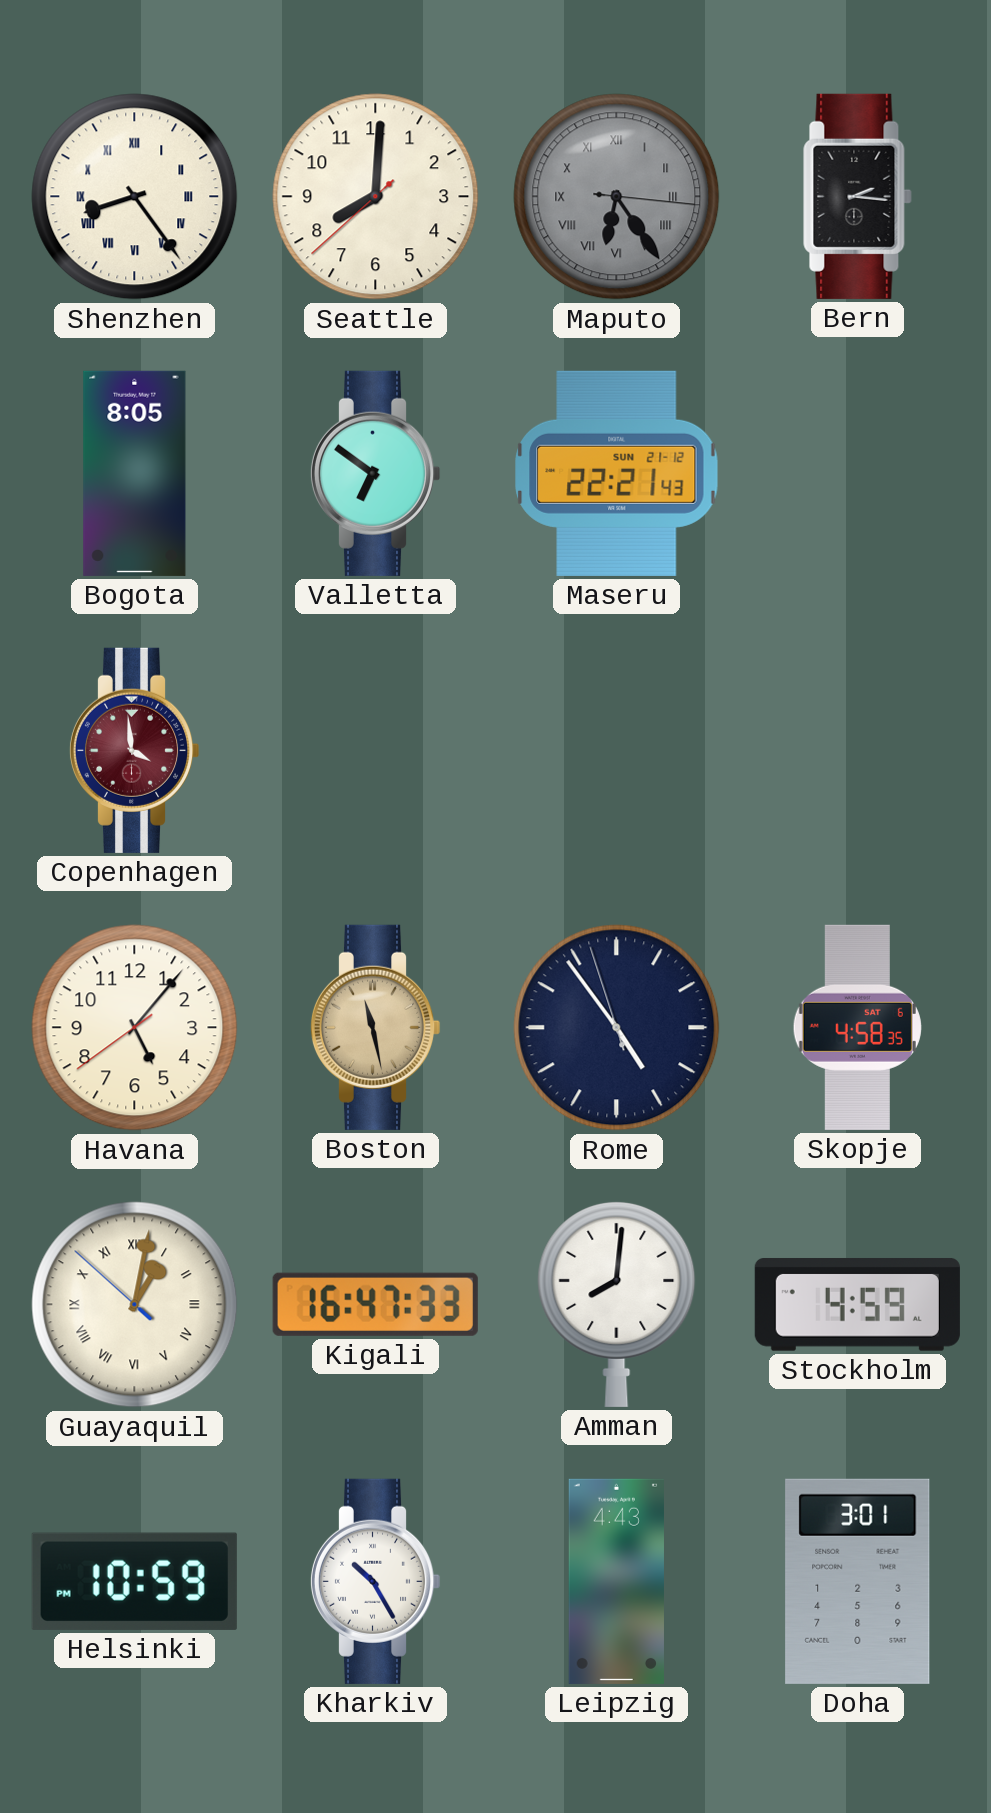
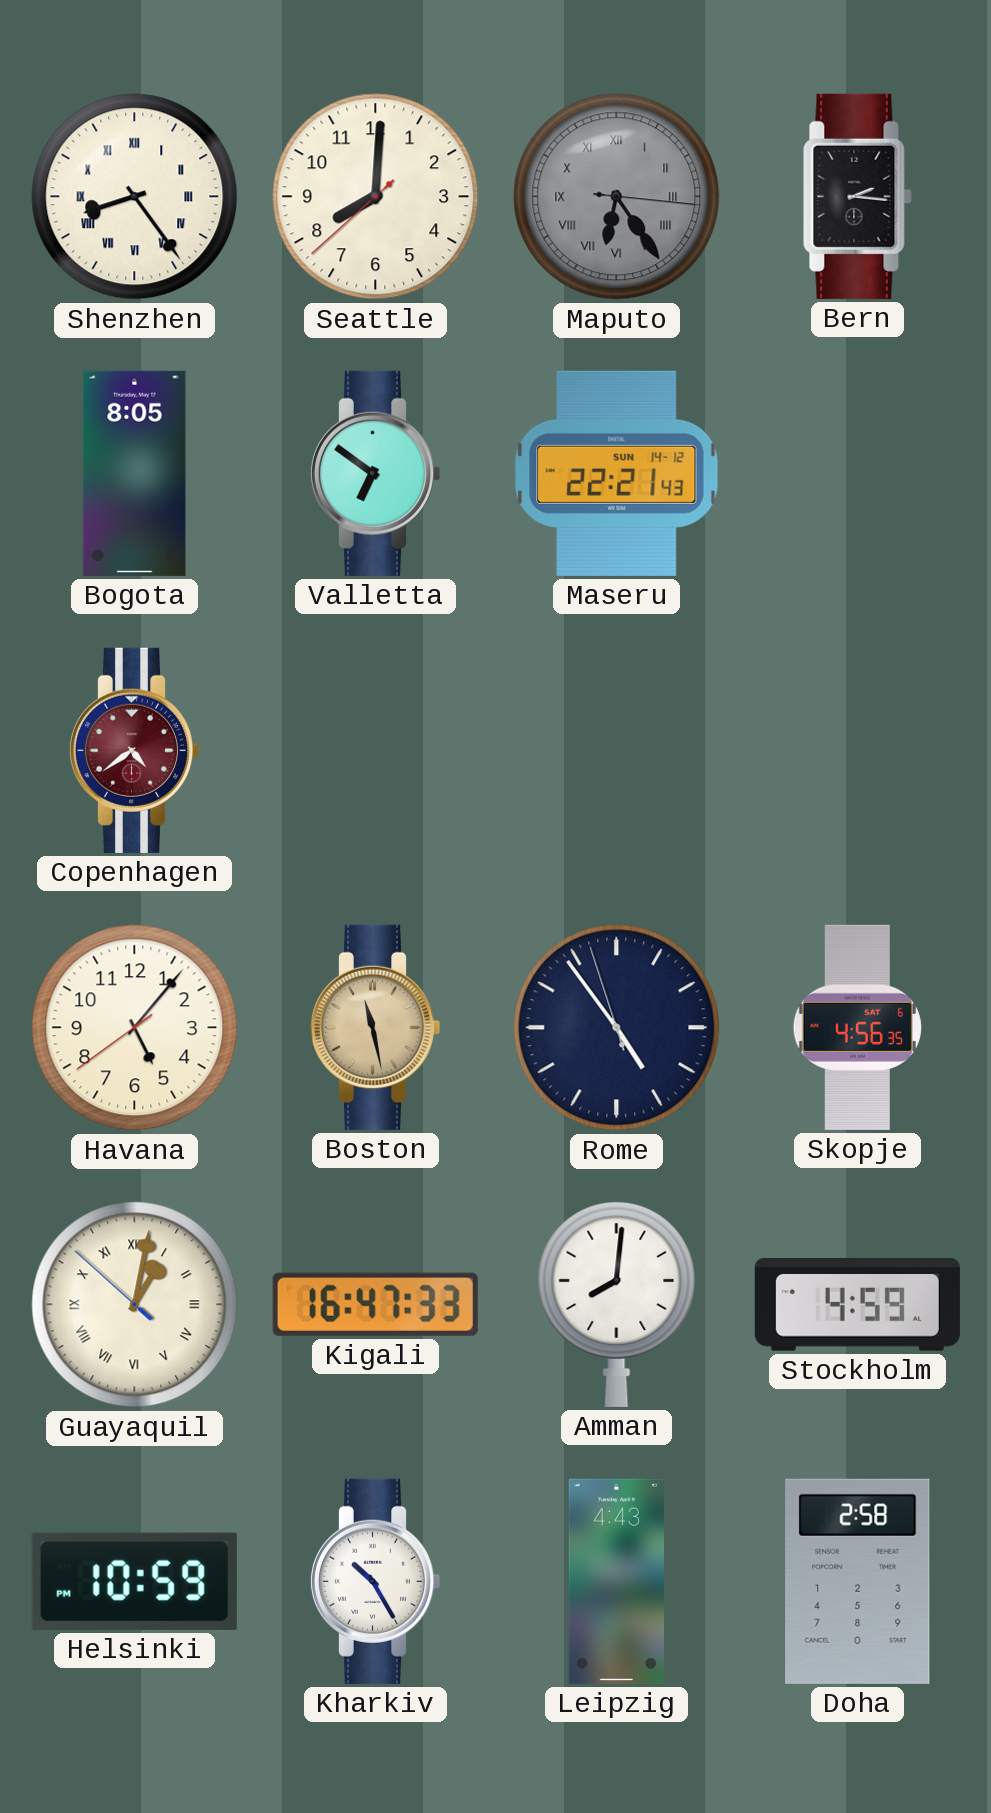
Maseru date: SUN 21-12 -> SUN 14-12 (617, 473)
Copenhagen: 3:59 -> 4:39 (134, 750)
Skopje: 4:58 -> 4:56 (857, 1027)
Doha: 3:01 -> 2:58 (858, 1581)
